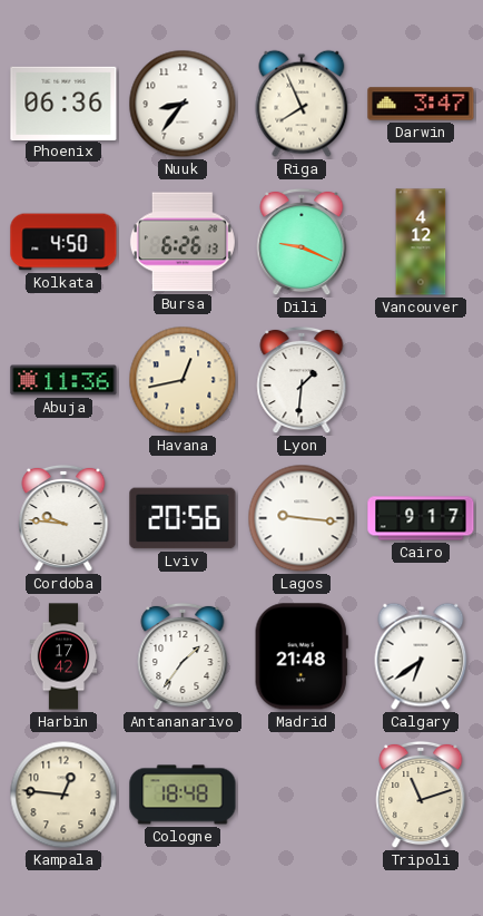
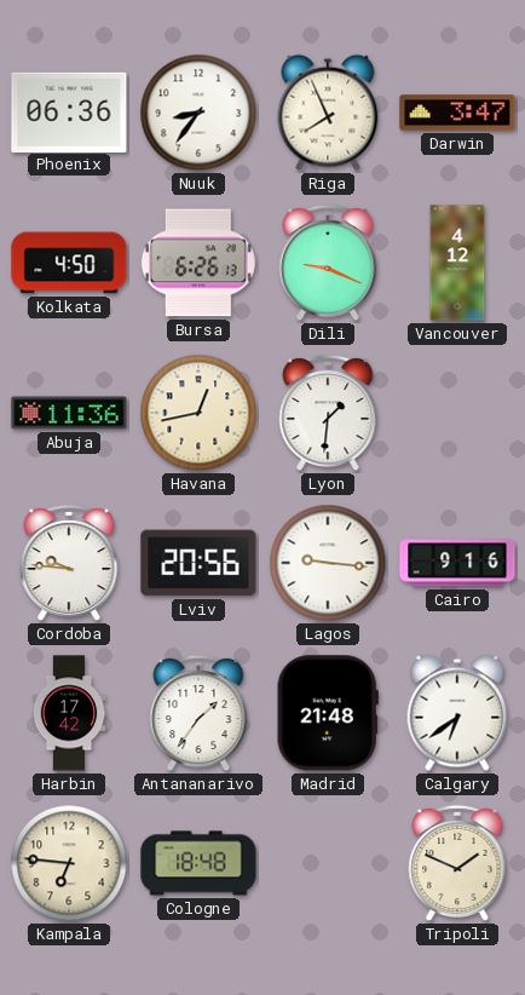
Cairo: 9:17 -> 9:16 (457, 563)
Kampala: 12:46 -> 6:46 (69, 863)
Tripoli: 11:12 -> 1:49 (457, 863)
